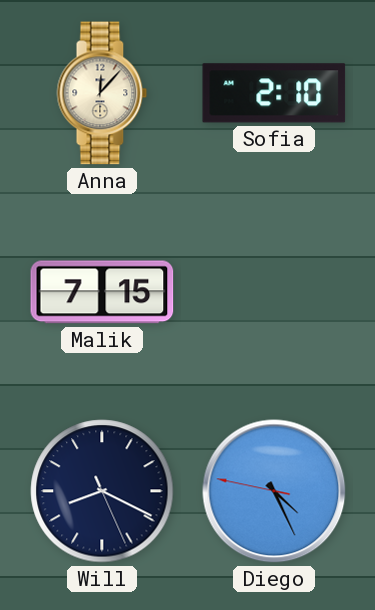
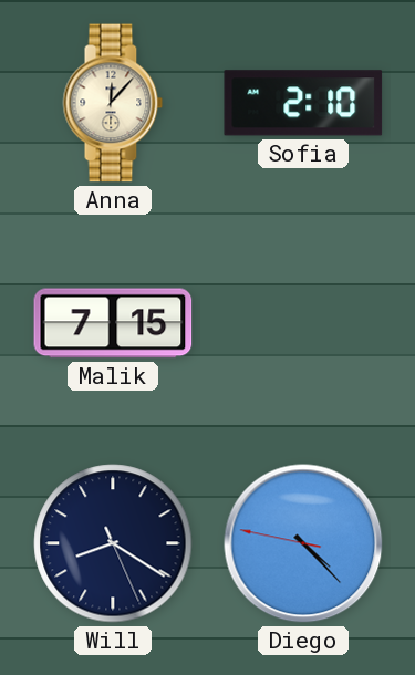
Will: 8:19 -> 8:20 (113, 543)
Diego: 4:25 -> 4:22 (303, 543)
